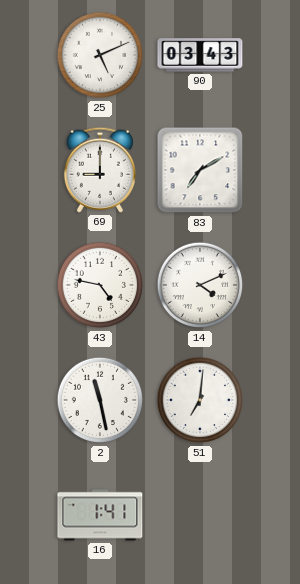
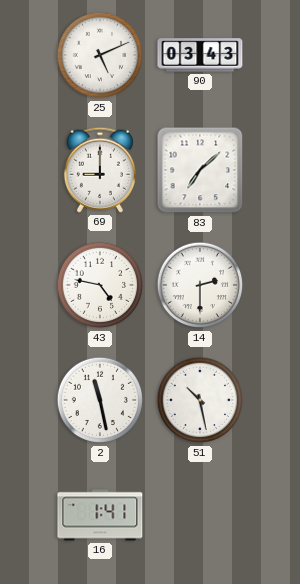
83: 7:10 -> 7:08 (200, 170)
14: 4:11 -> 2:30 (200, 285)
51: 7:01 -> 10:28 (200, 400)
